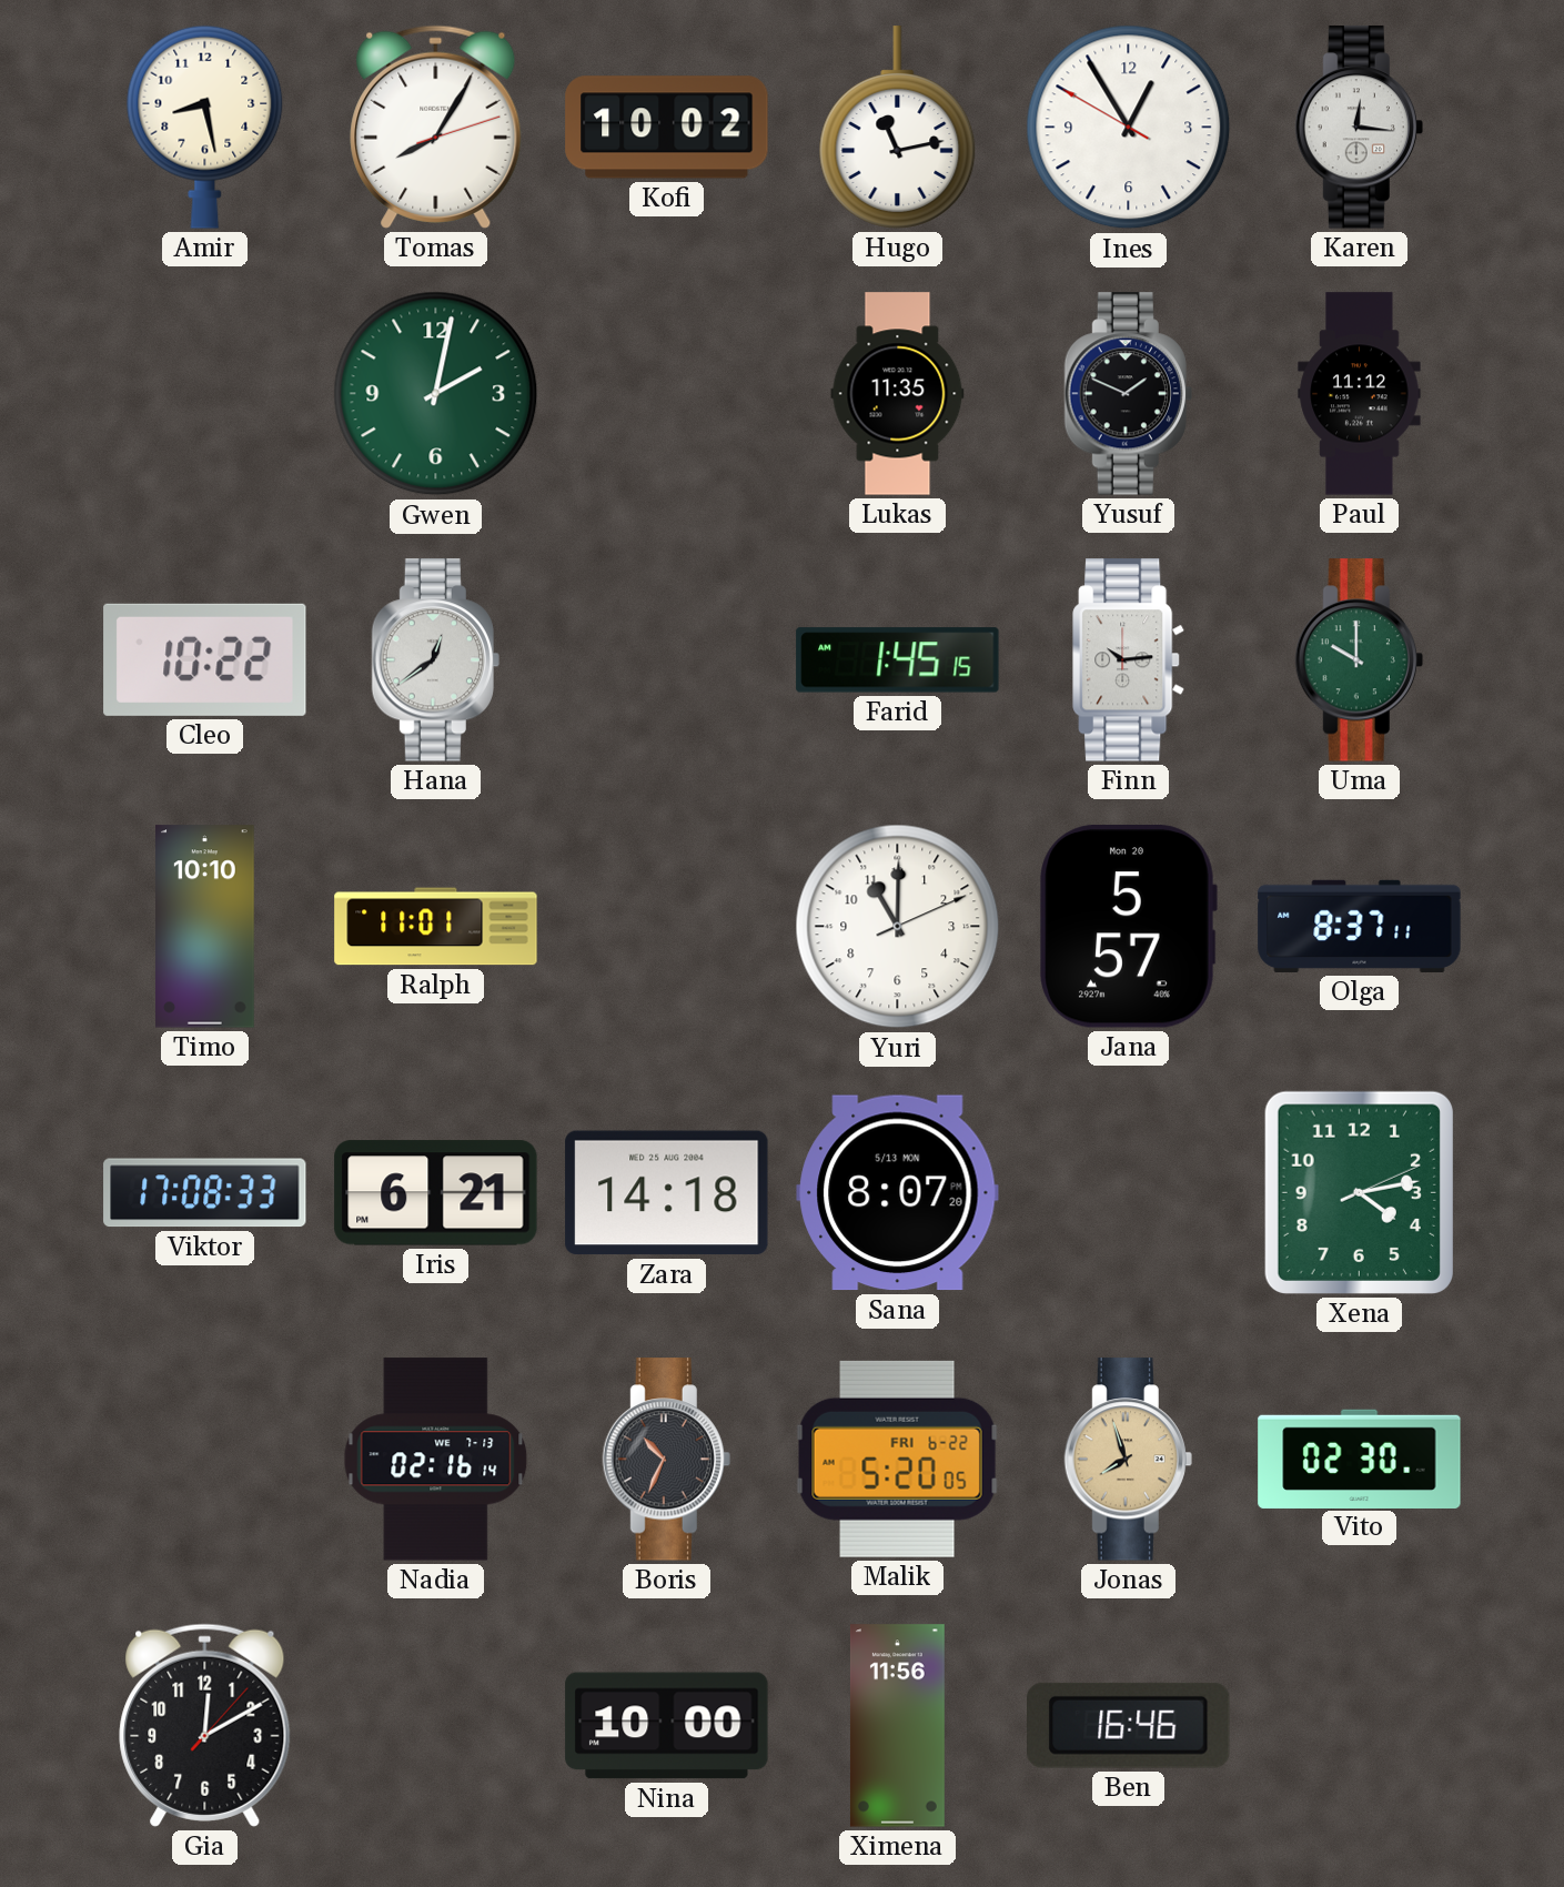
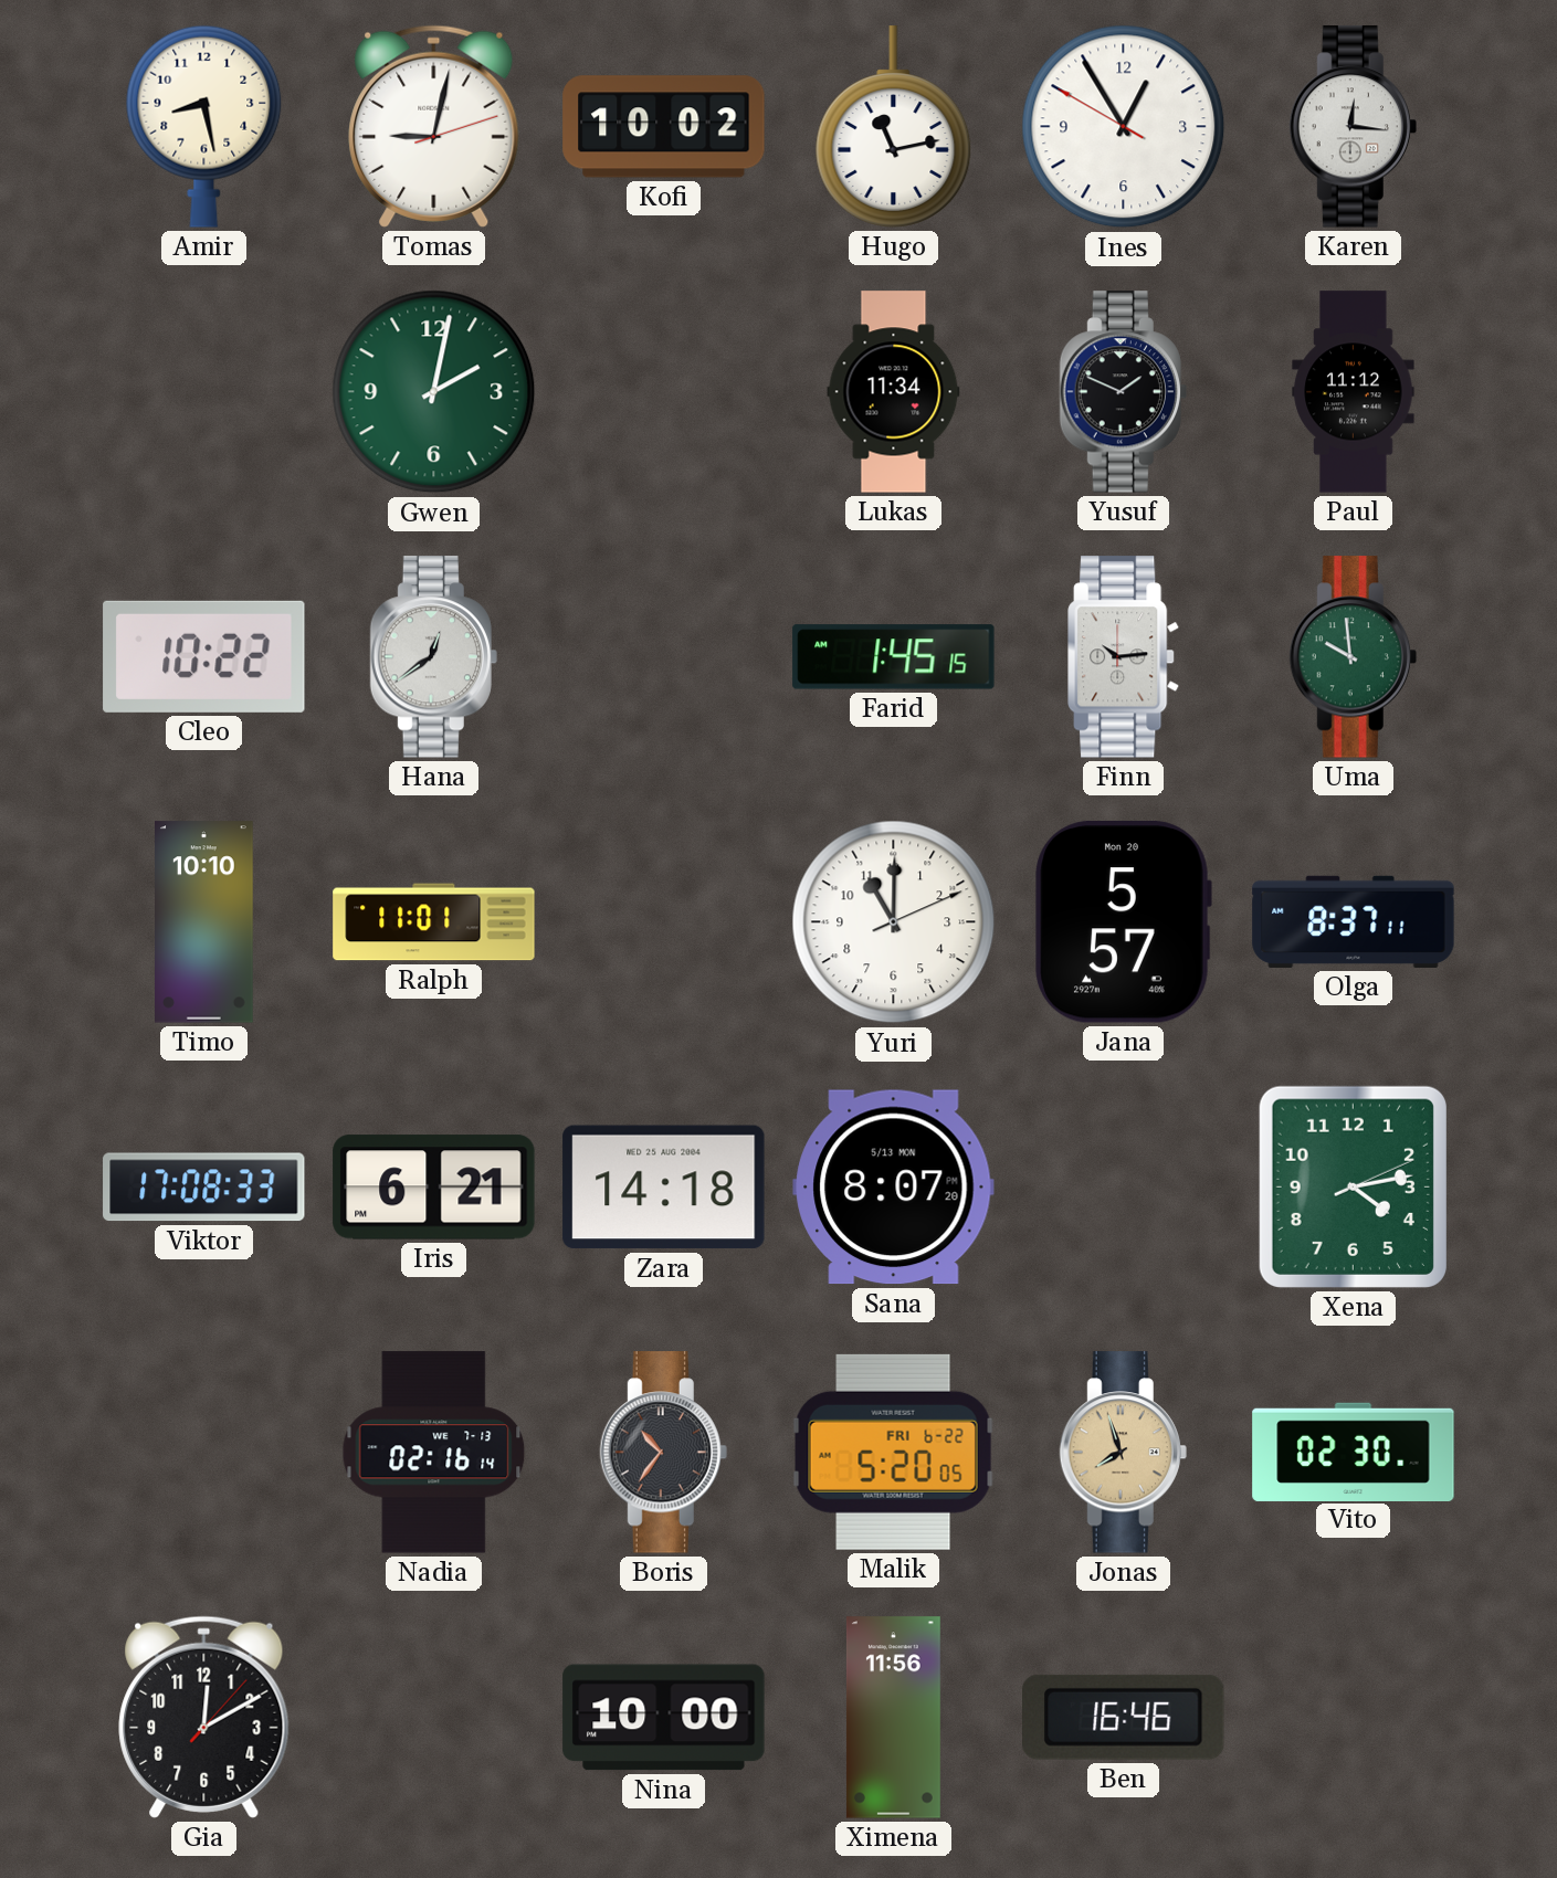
Tomas: 8:05 -> 9:02 (434, 126)
Lukas: 11:35 -> 11:34 (894, 392)
Uma: 10:00 -> 9:59 (1353, 657)
Boris: 10:34 -> 10:36 (663, 1453)
